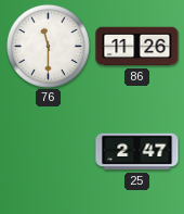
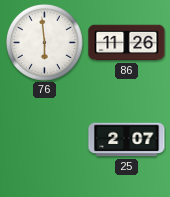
76: 11:30 -> 5:59 (44, 42)
25: 2:47 -> 2:07 (127, 140)
